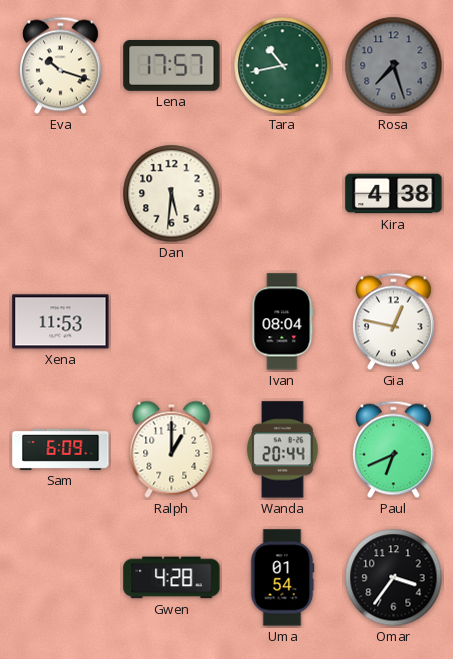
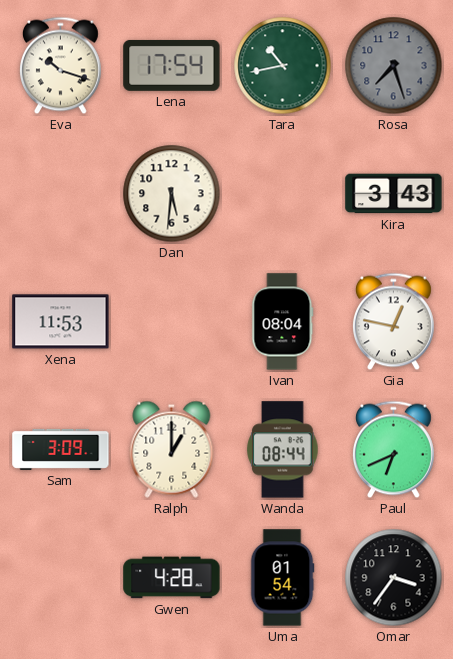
Lena: 17:57 -> 17:54 (172, 66)
Kira: 4:38 -> 3:43 (394, 194)
Sam: 6:09 -> 3:09 (61, 449)
Wanda: 20:44 -> 08:44 (283, 450)
